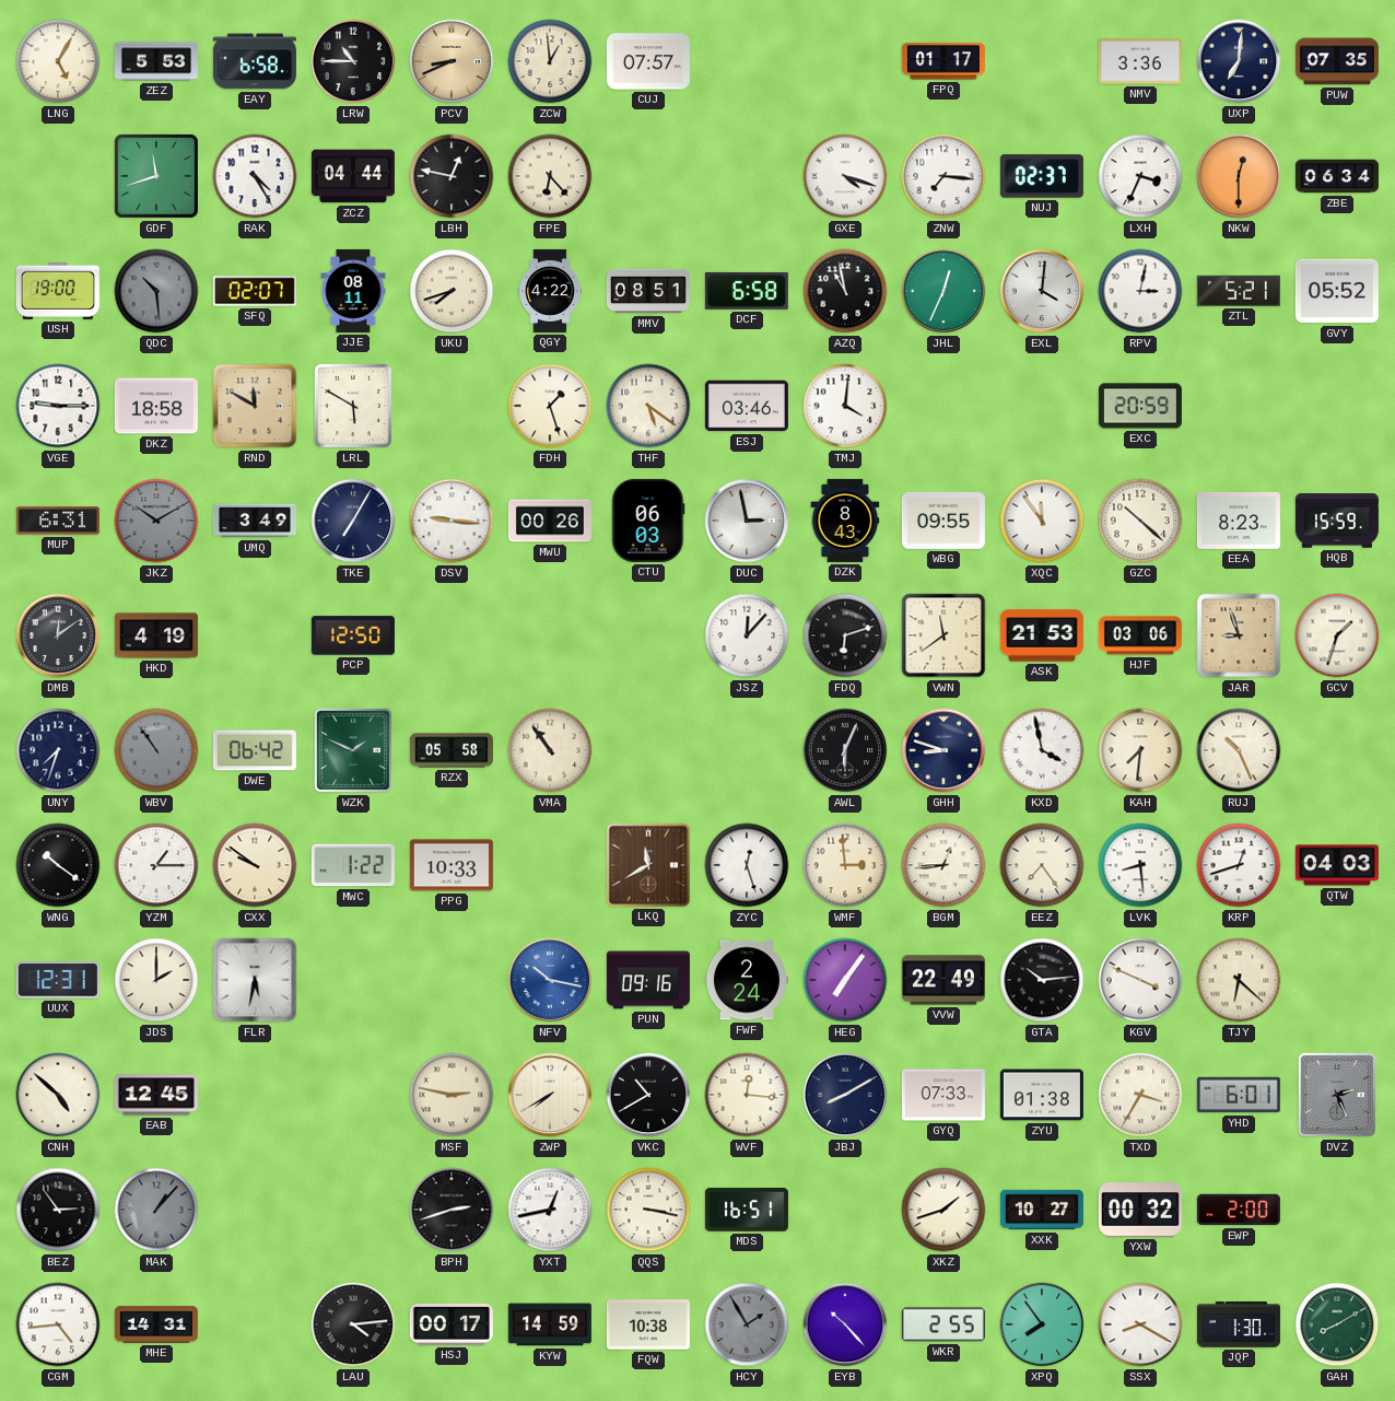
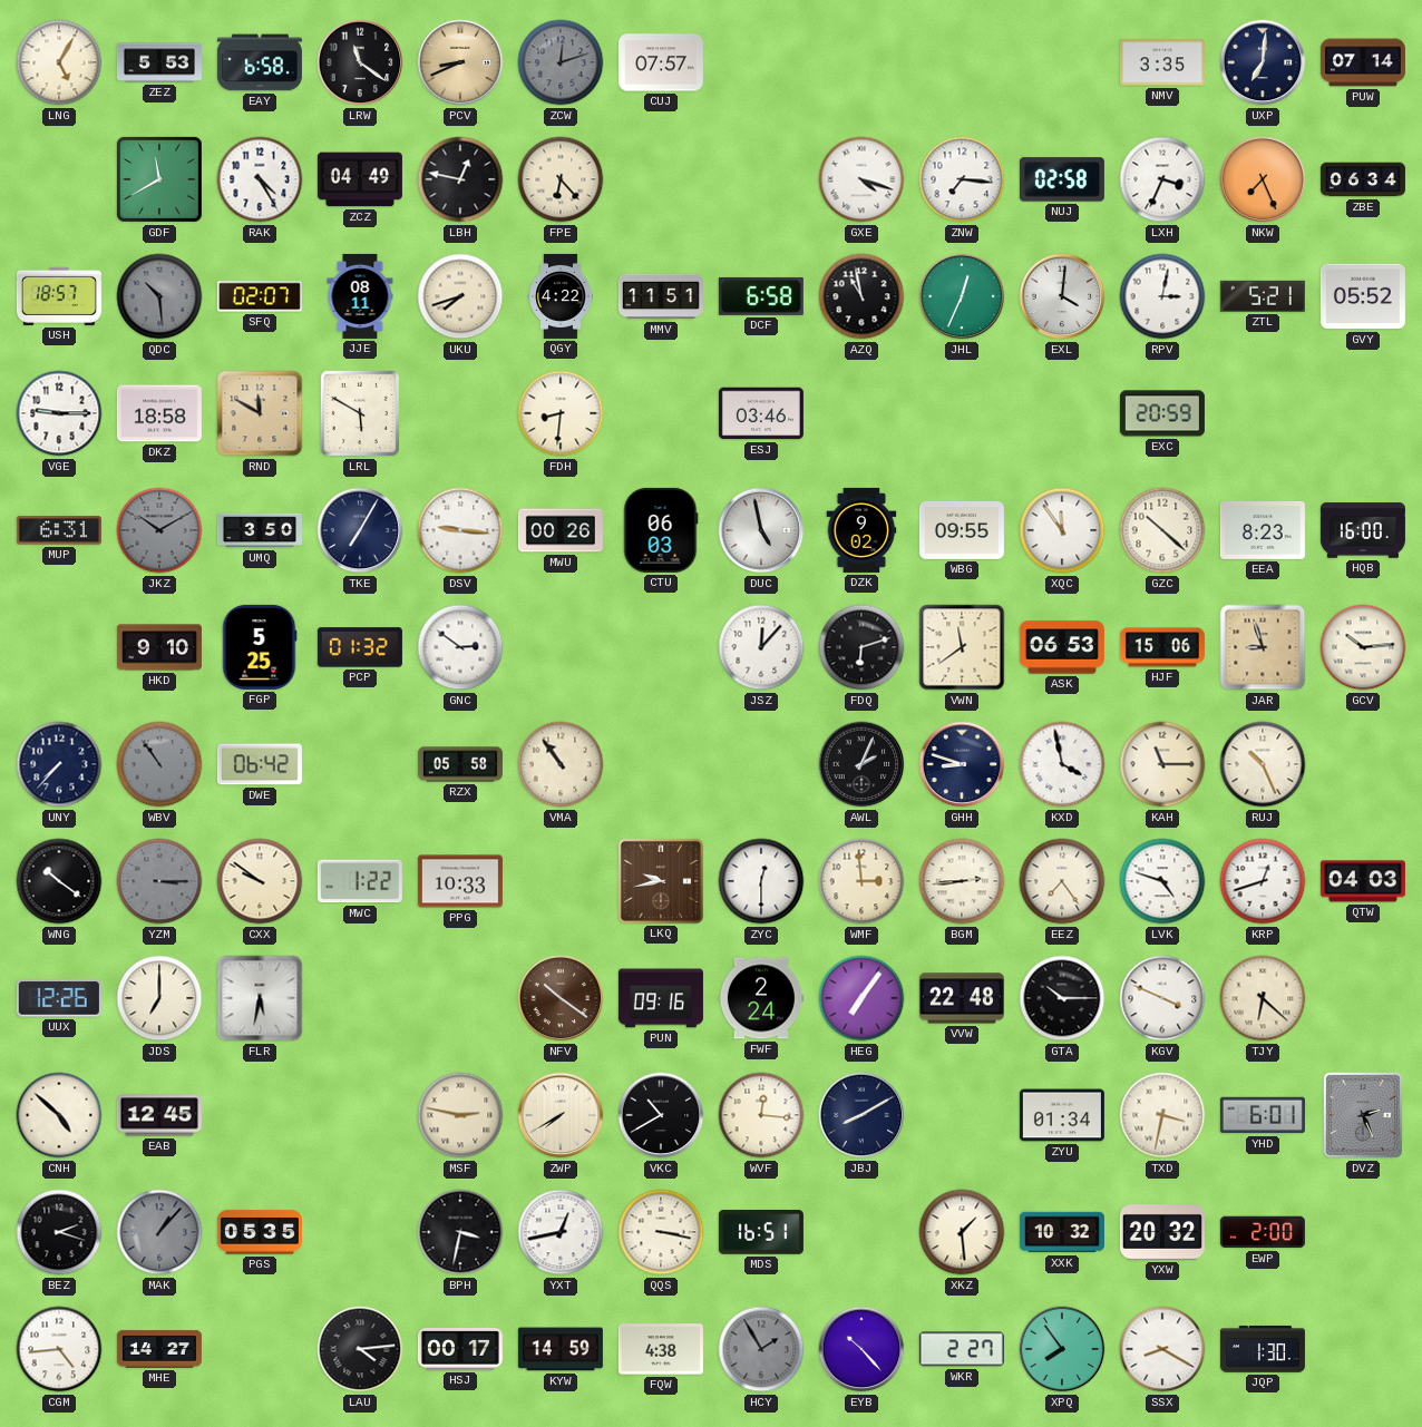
LRW: 10:45 -> 11:21 (360, 62)
ZCW: 12:59 -> 12:12 (561, 62)
ZCW dial: cream -> grey (561, 62)
FPQ: 01:17 -> none (943, 61)
NMV: 3:36 -> 3:35 (1162, 62)
PUW: 07:35 -> 07:14 (1363, 62)
GDF: 11:42 -> 11:40 (159, 179)
ZCZ: 04:44 -> 04:49 (360, 179)
NUJ: 02:37 -> 02:58 (1062, 179)
NKW: 12:30 -> 7:26 (1263, 179)
USH: 19:00 -> 18:57 (59, 296)
MMV: 08:51 -> 11:51 (661, 296)
FDH: 1:27 -> 8:31 (561, 413)
THF: 5:21 -> none (648, 406)
TMJ: 4:01 -> none (845, 406)
UMQ: 3:49 -> 3:50 (260, 530)
DUC: 2:58 -> 4:58 (761, 530)
DZK: 8:43 -> 9:02 (861, 530)
HQB: 15:59 -> 16:00 (1363, 530)
DMB: 12:09 -> none (58, 635)
HKD: 4:19 -> 9:10 (159, 647)
FGP: none -> 5:25 (260, 647)
PCP: 12:50 -> 01:32 (360, 647)
GNC: none -> 2:51 (460, 647)
ASK: 21:53 -> 06:53 (1062, 647)
HJF: 03:06 -> 15:06 (1162, 647)
GCV: 1:33 -> 10:14 (1363, 647)
UNY: 7:33 -> 7:37 (59, 764)
WZK: 1:49 -> none (353, 750)
AWL: 6:04 -> 2:04 (861, 764)
KAH: 7:31 -> 11:15 (1162, 764)
YZM: 1:15 -> 3:15 (159, 881)
YZM dial: white -> grey (159, 881)
LKQ: 11:40 -> 9:43 (661, 881)
ZYC: 12:27 -> 12:30 (761, 881)
BGM: 12:44 -> 2:44 (962, 881)
LVK: 8:29 -> 4:48 (1162, 881)
UUX: 12:31 -> 12:26 (59, 998)
JDS: 2:00 -> 7:00 (159, 998)
NFV: 10:17 -> 10:21 (561, 998)
NFV dial: blue -> brown (561, 998)
VVW: 22:49 -> 22:48 (962, 998)
GTA: 10:14 -> 10:15 (1062, 998)
GYQ: 07:33 -> none (943, 1095)
ZYU: 01:38 -> 01:34 (1062, 1115)
TXD: 3:35 -> 3:32 (1162, 1115)
BEZ: 2:54 -> 2:18 (59, 1232)
PGS: none -> 05:35 (260, 1232)
BPH: 2:42 -> 3:32 (460, 1232)
XKZ: 1:42 -> 1:29 (962, 1232)
XXK: 10:27 -> 10:32 (1062, 1232)
YXW: 00:32 -> 20:32 (1162, 1232)
MHE: 14:31 -> 14:27 (159, 1349)
FQW: 10:38 -> 4:38 (661, 1349)
WKR: 2:55 -> 2:27 (962, 1349)
GAH: 8:10 -> none (1337, 1324)
